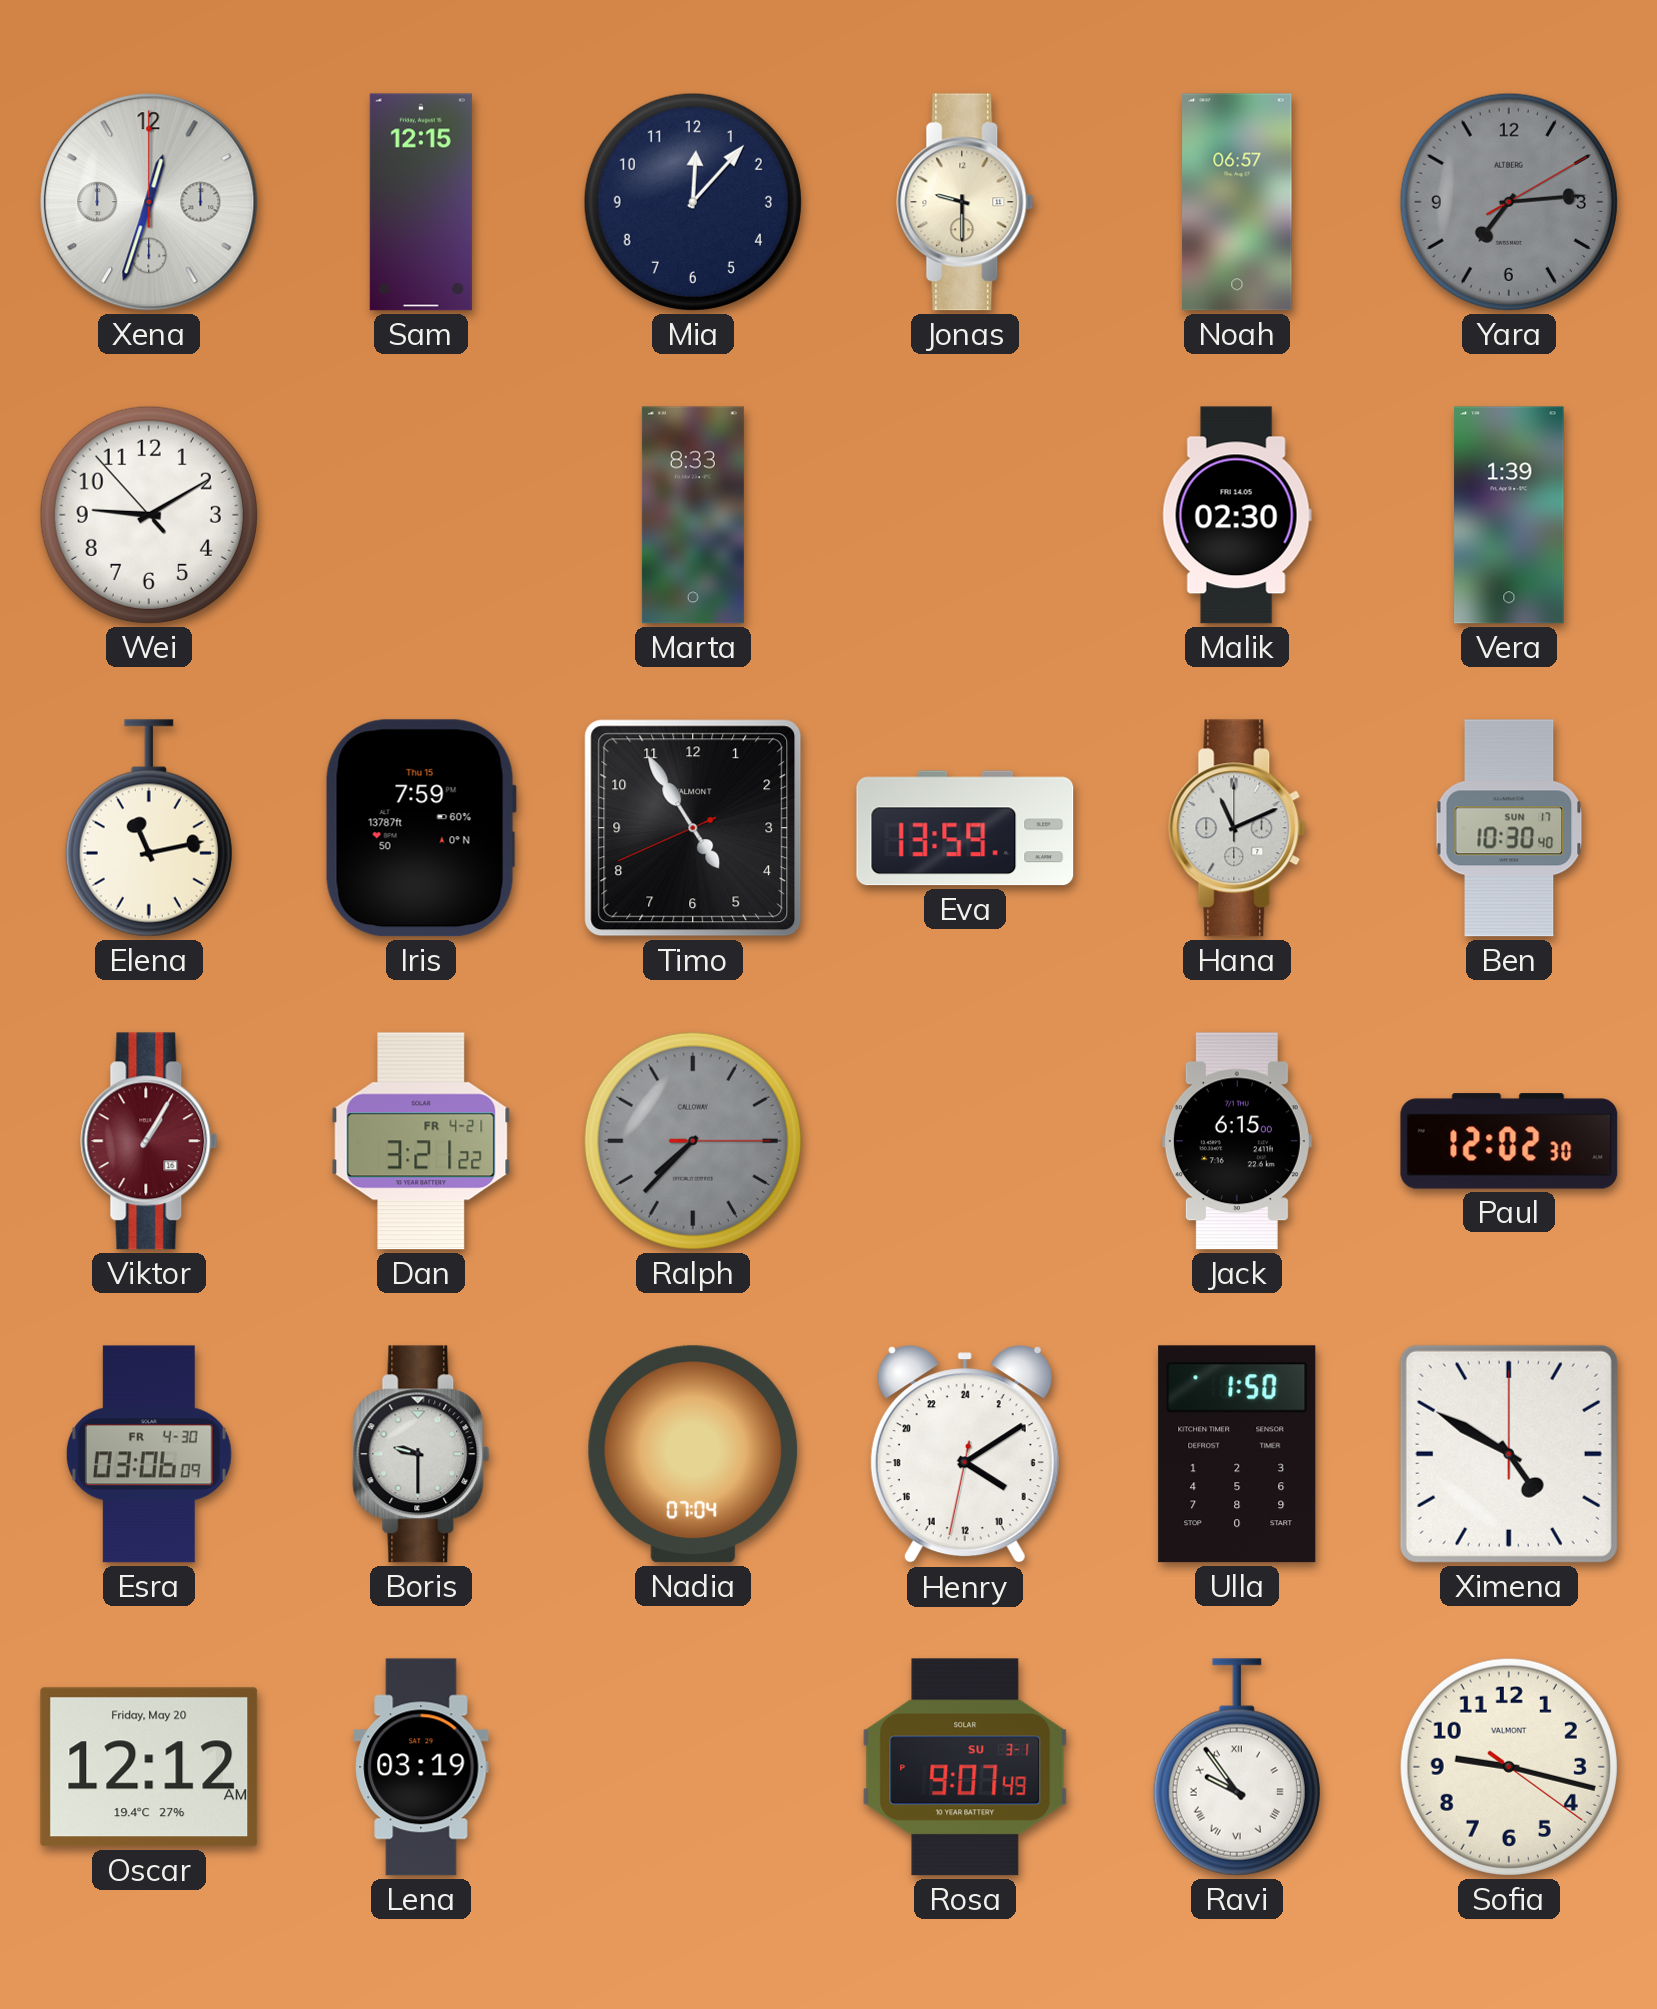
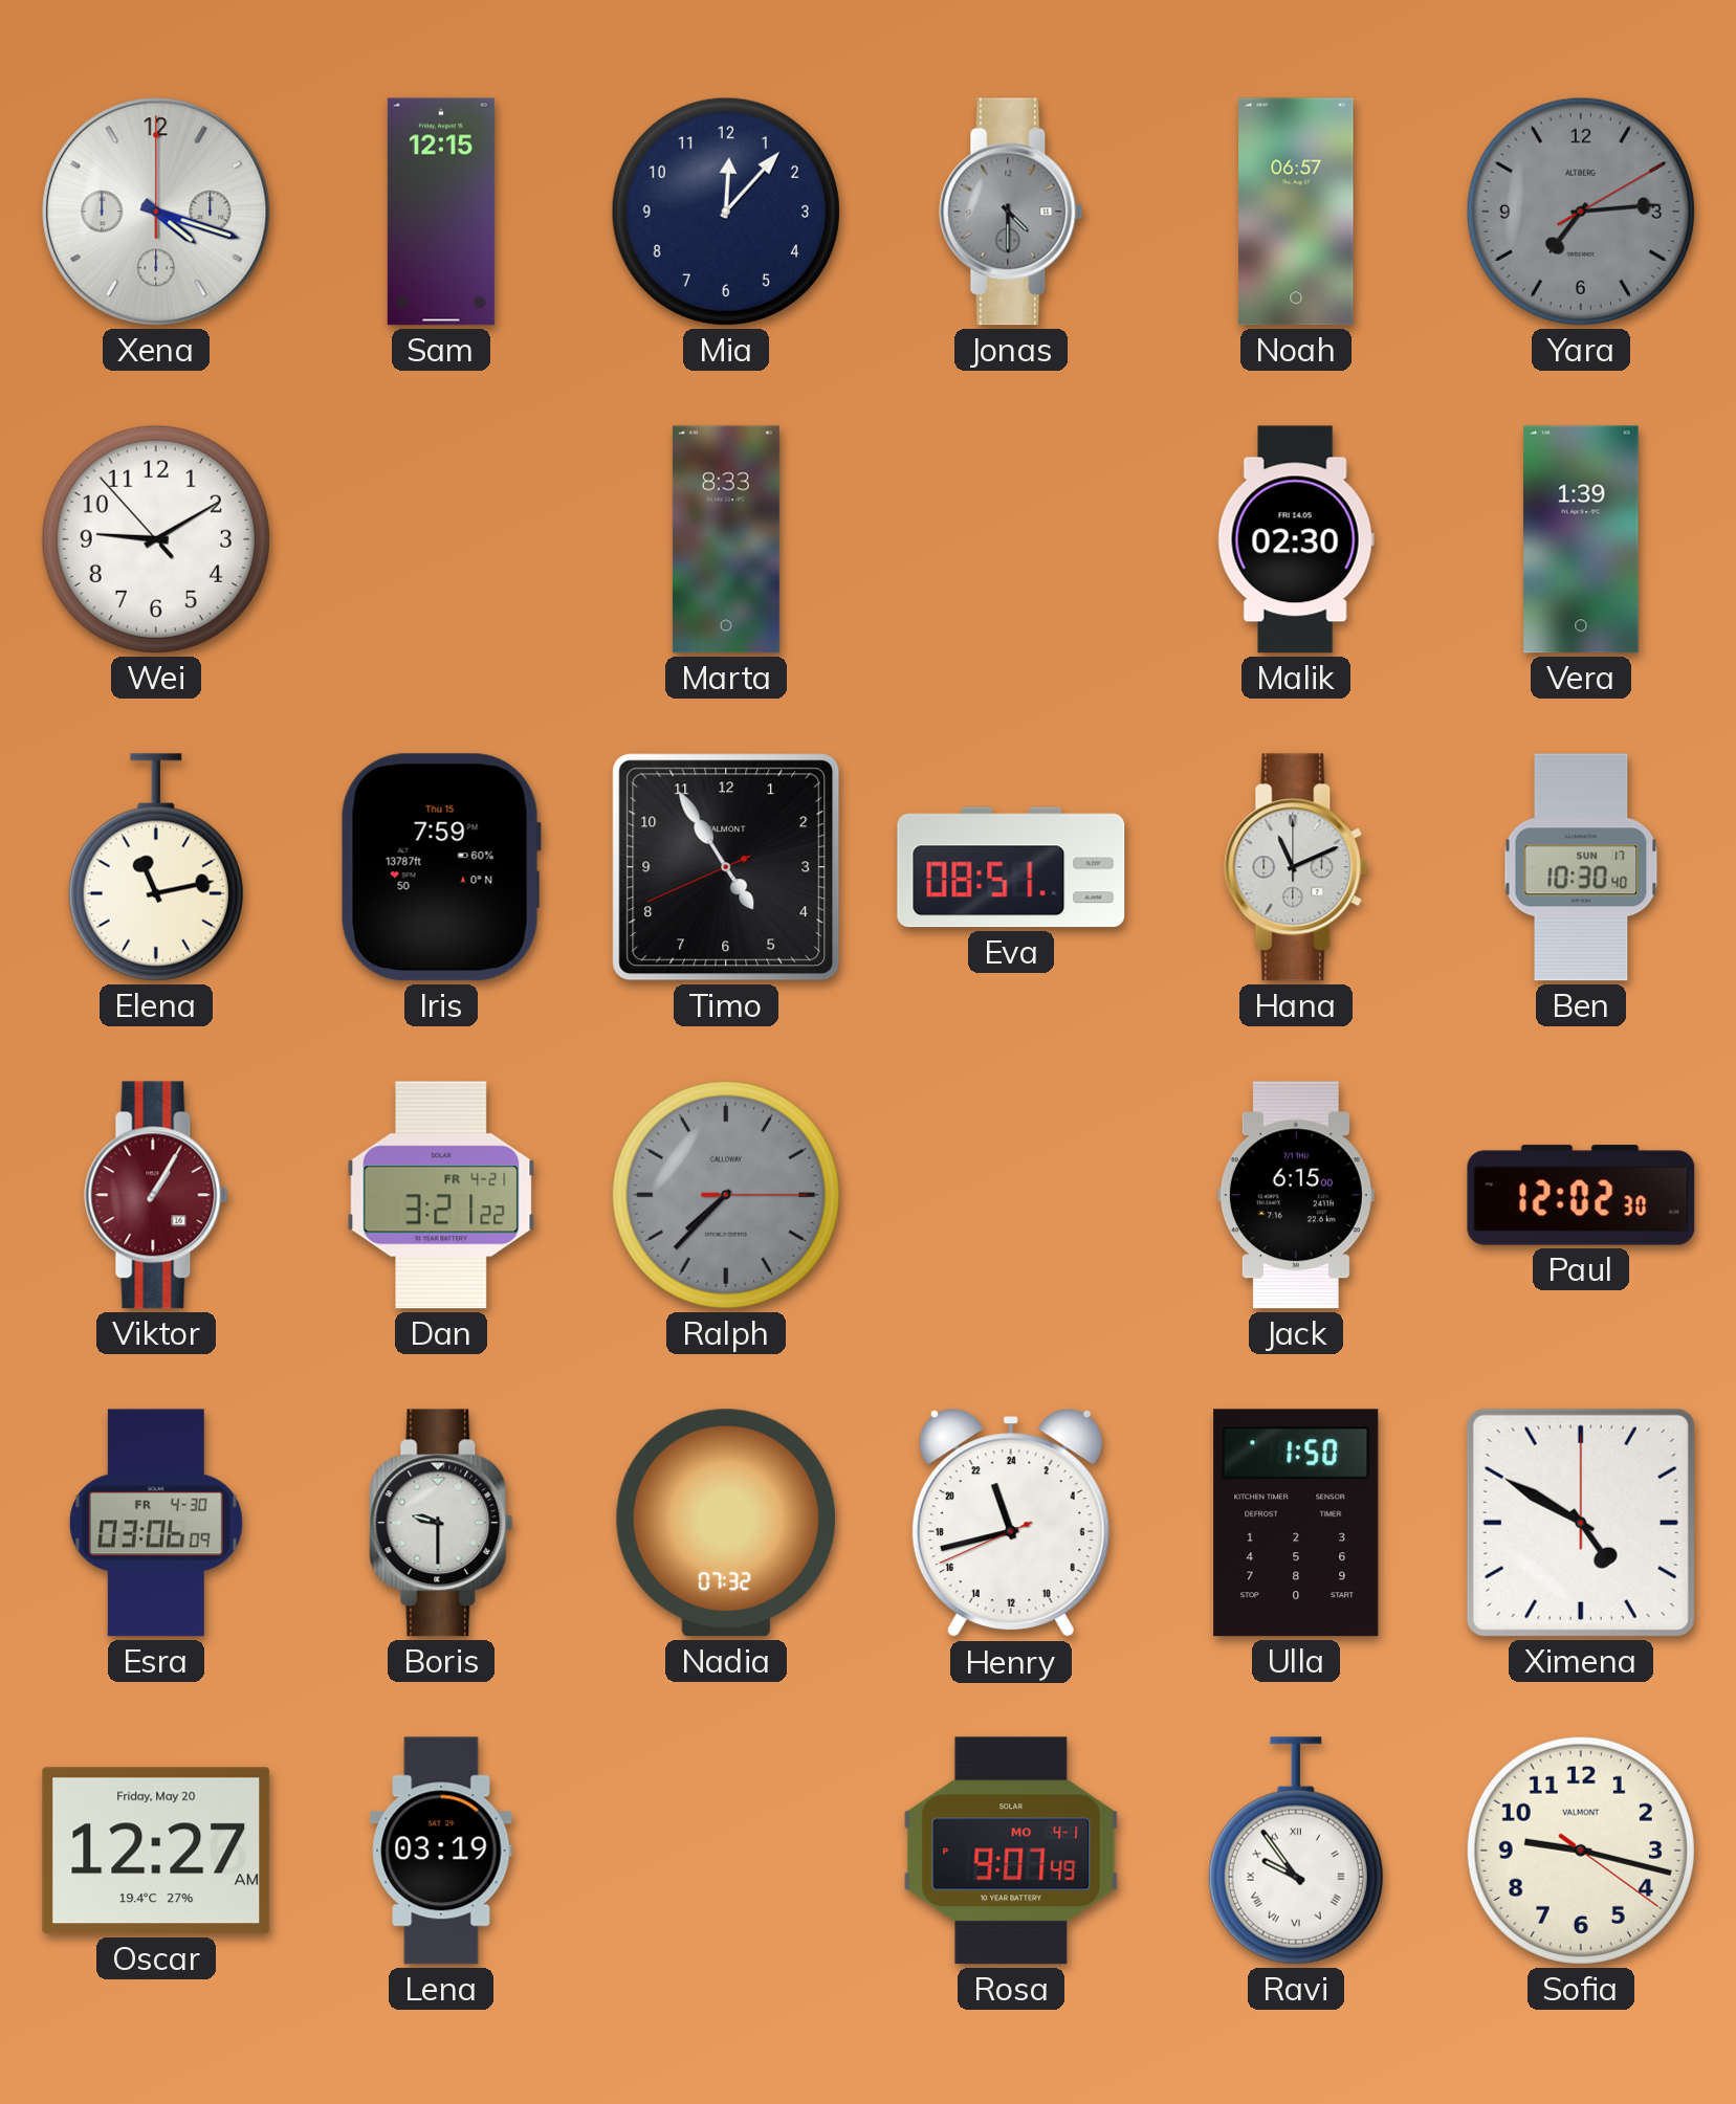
Xena: 12:33 -> 4:18 (156, 212)
Jonas: 9:30 -> 4:30 (1011, 212)
Jonas dial: cream -> grey (1011, 212)
Eva: 13:59 -> 08:51 (1011, 867)
Nadia: 07:04 -> 07:32 (726, 1523)
Henry: 8:09 -> 22:42 (1011, 1524)
Oscar: 12:12 -> 12:27 (156, 1851)
Rosa date: SU 3-1 -> MO 4-1 (1011, 1851)
